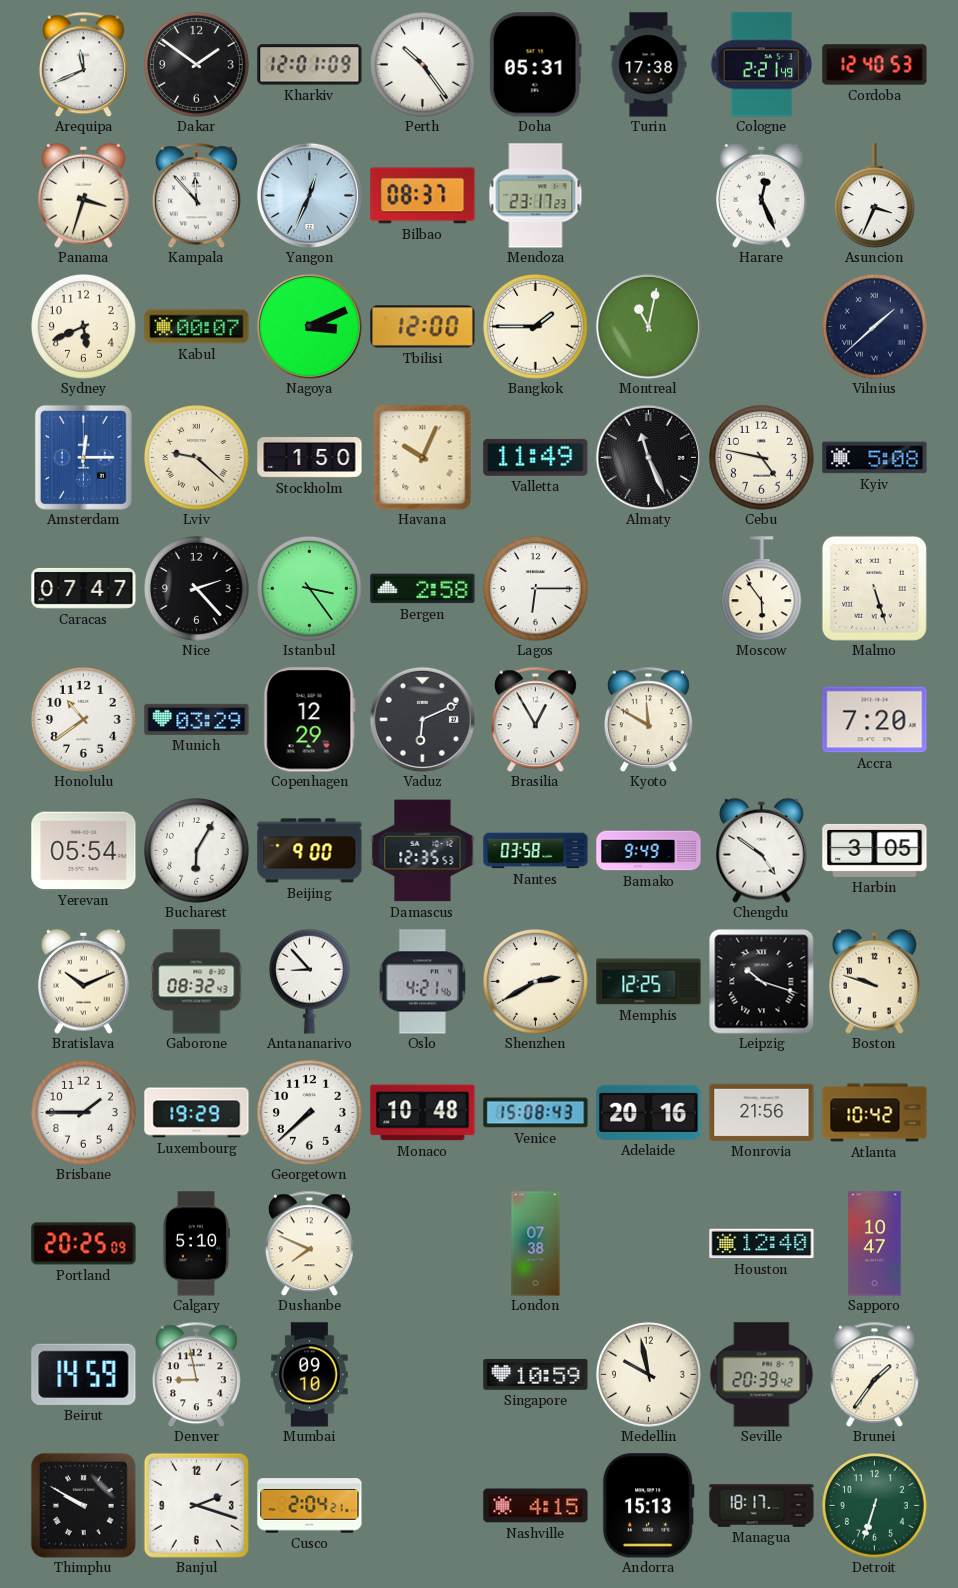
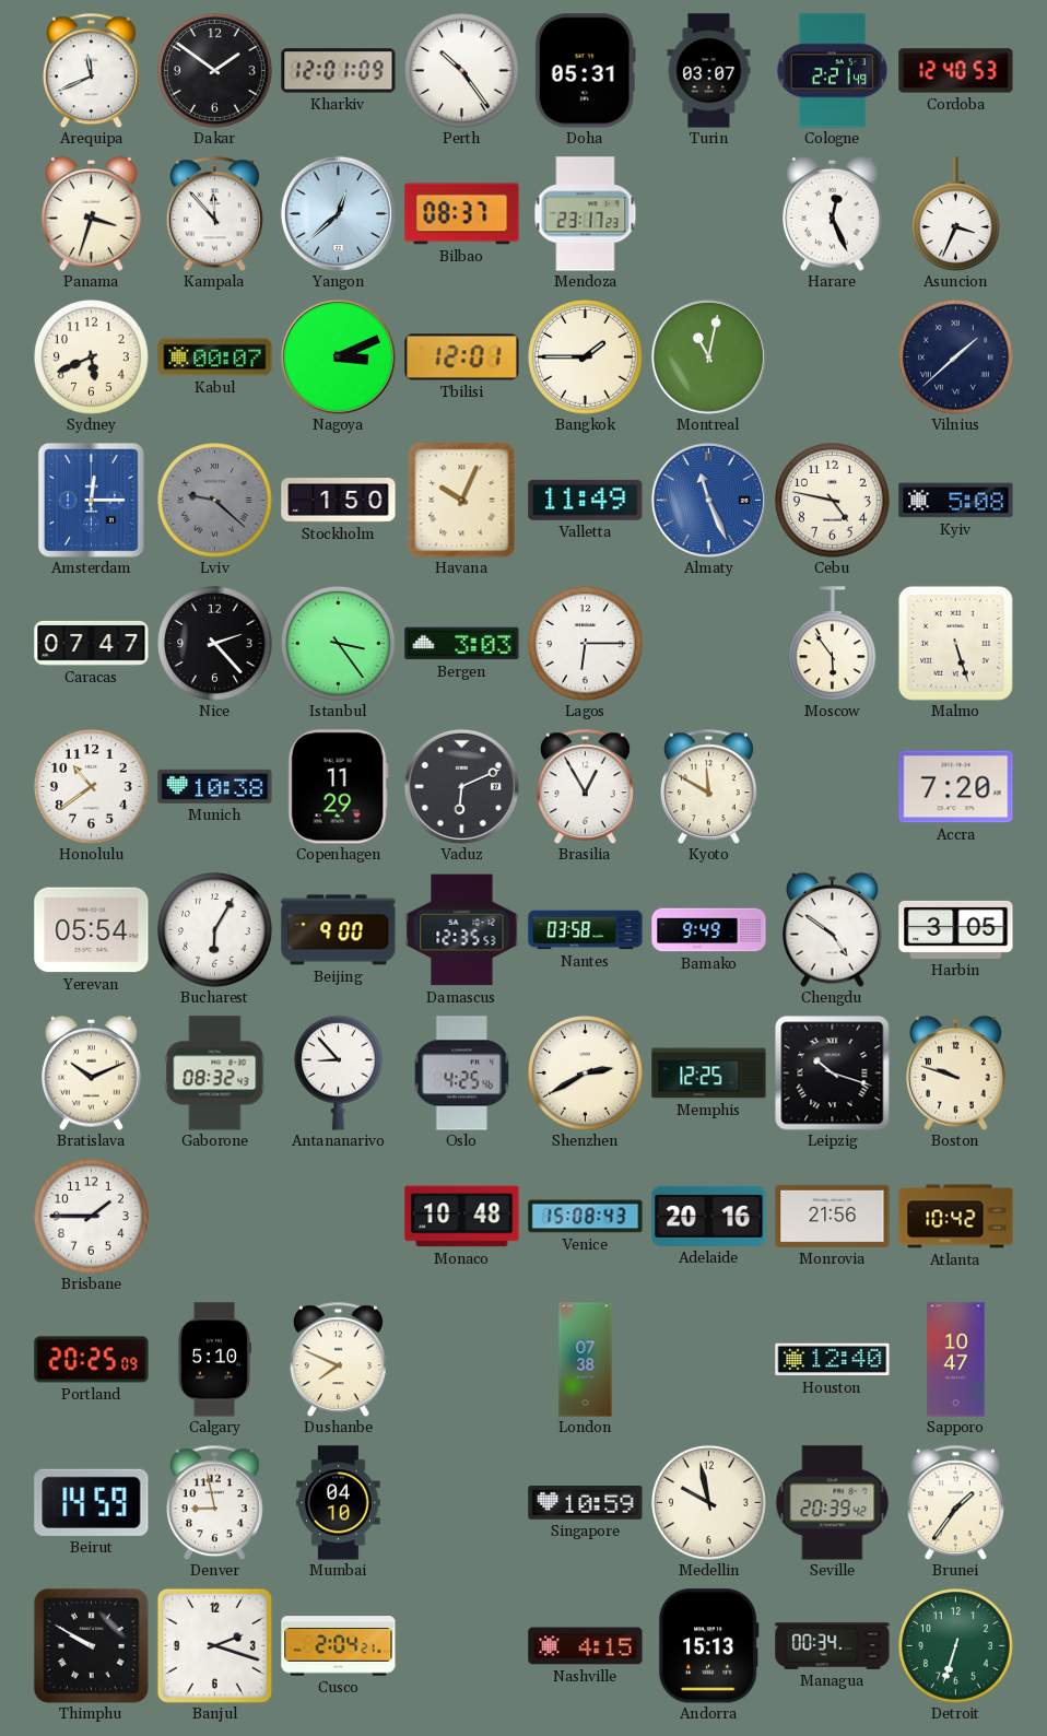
Turin: 17:38 -> 03:07 (709, 71)
Yangon: 12:34 -> 12:38 (338, 213)
Tbilisi: 12:00 -> 12:01 (462, 357)
Lviv dial: cream -> grey (215, 501)
Almaty dial: black -> blue (708, 500)
Bergen: 2:58 -> 3:03 (462, 644)
Munich: 03:29 -> 10:38 (215, 786)
Copenhagen: 12:29 -> 11:29 (338, 787)
Oslo: 4:21 -> 4:25 (462, 1074)
Luxembourg: 19:29 -> none (197, 1113)
Georgetown: 7:38 -> none (310, 1113)
Mumbai: 09:10 -> 04:10 (339, 1503)
Managua: 18:17 -> 00:34 (833, 1646)
